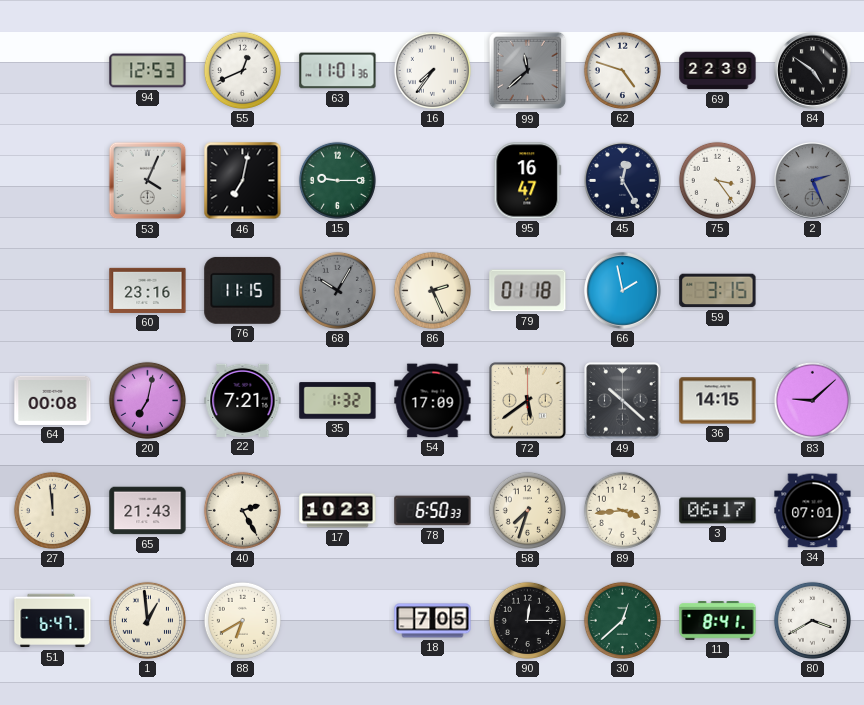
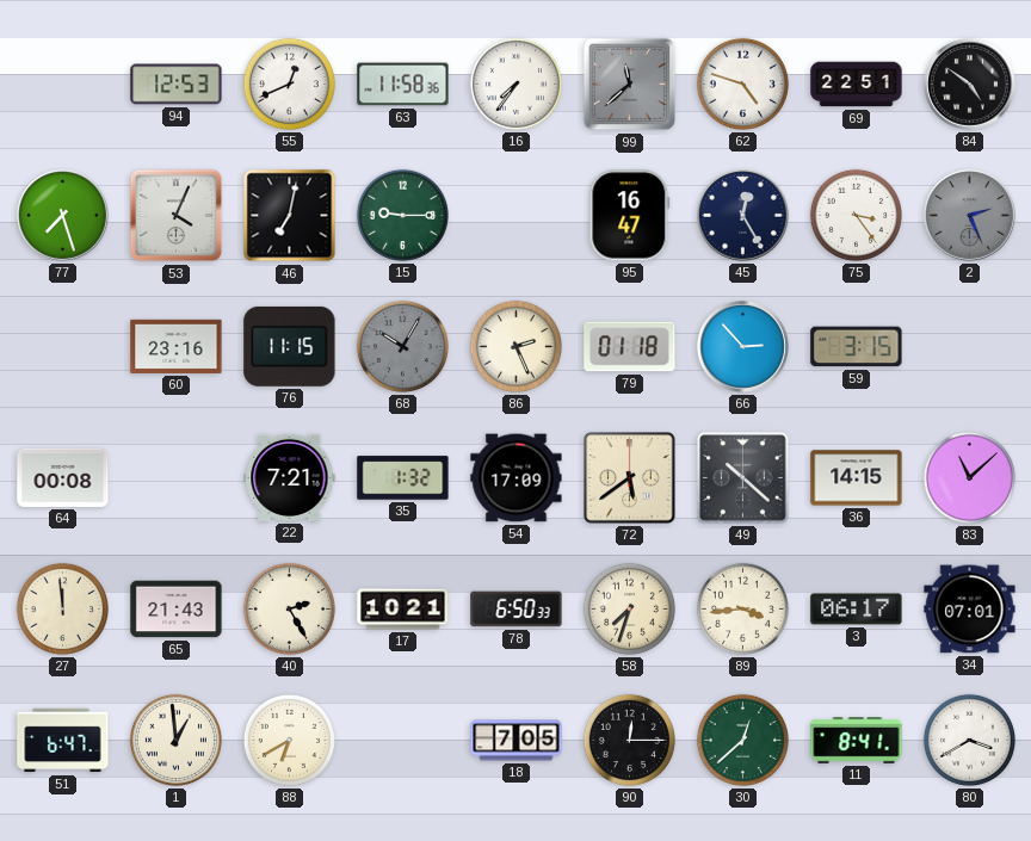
63: 11:01 -> 11:58 (403, 85)
69: 22:39 -> 22:51 (857, 85)
77: none -> 7:27 (63, 216)
66: 1:58 -> 2:53 (743, 347)
20: 7:02 -> none (147, 400)
83: 9:08 -> 11:08 (969, 477)
17: 10:23 -> 10:21 (403, 610)
